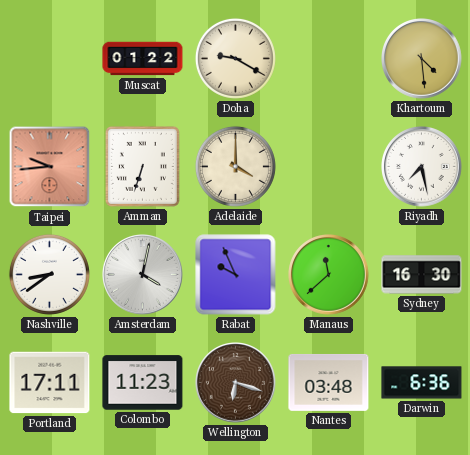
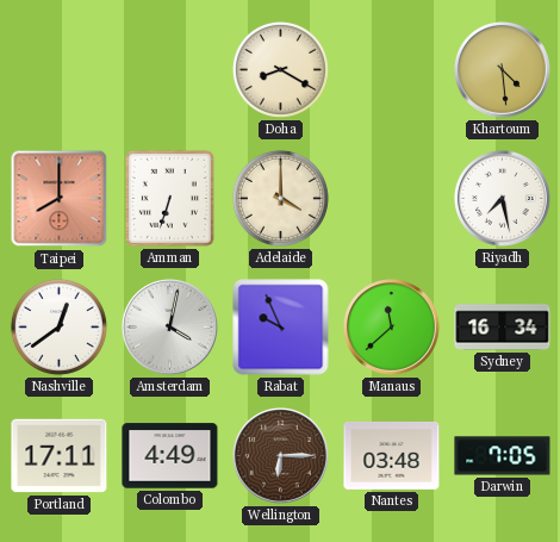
Muscat: 01:22 -> none (143, 59)
Doha: 9:20 -> 8:20 (280, 69)
Taipei: 9:44 -> 8:00 (60, 199)
Nashville: 8:39 -> 12:39 (58, 326)
Sydney: 16:30 -> 16:34 (503, 328)
Colombo: 11:23 -> 4:49 (170, 456)
Wellington: 6:18 -> 6:15 (281, 456)
Darwin: 6:36 -> 7:05 (503, 456)
